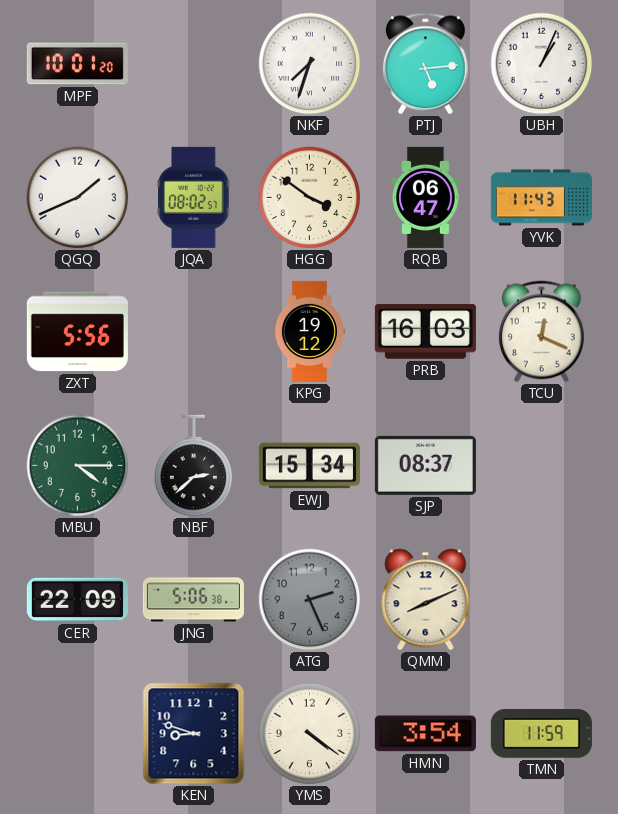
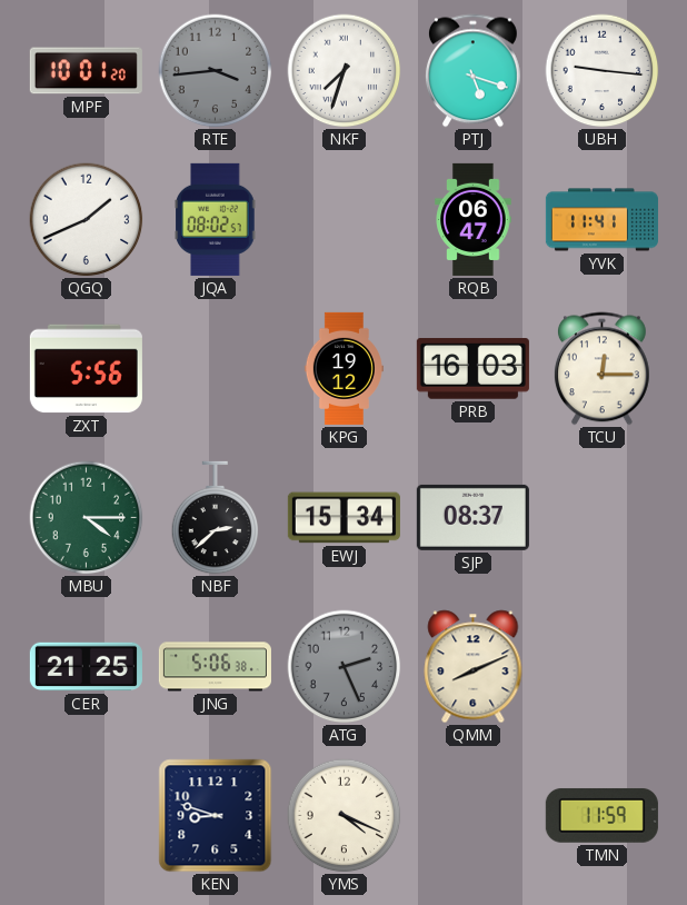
RTE: none -> 3:44 (216, 71)
PTJ: 5:14 -> 5:18 (472, 71)
UBH: 1:04 -> 9:16 (603, 71)
HGG: 3:51 -> none (310, 198)
YVK: 11:43 -> 11:41 (601, 220)
TCU: 12:19 -> 12:15 (601, 369)
CER: 22:09 -> 21:25 (86, 667)
YMS: 4:21 -> 4:19 (345, 816)
HMN: 3:54 -> none (425, 734)
